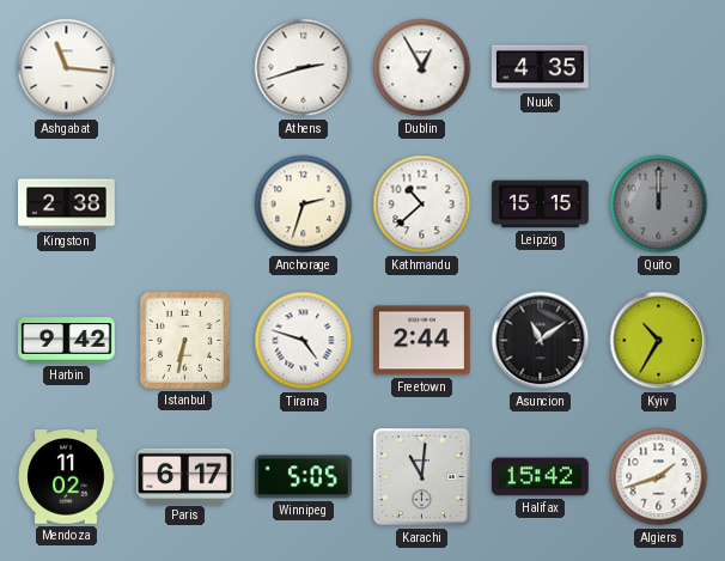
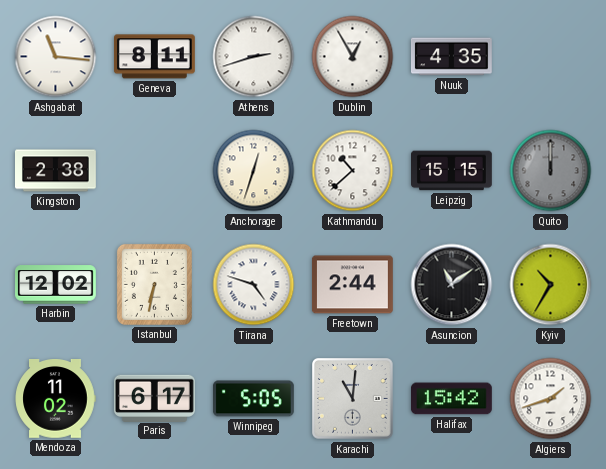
Geneva: none -> 8:11 (154, 57)
Anchorage: 2:33 -> 12:33 (254, 171)
Harbin: 9:42 -> 12:02 (56, 285)
